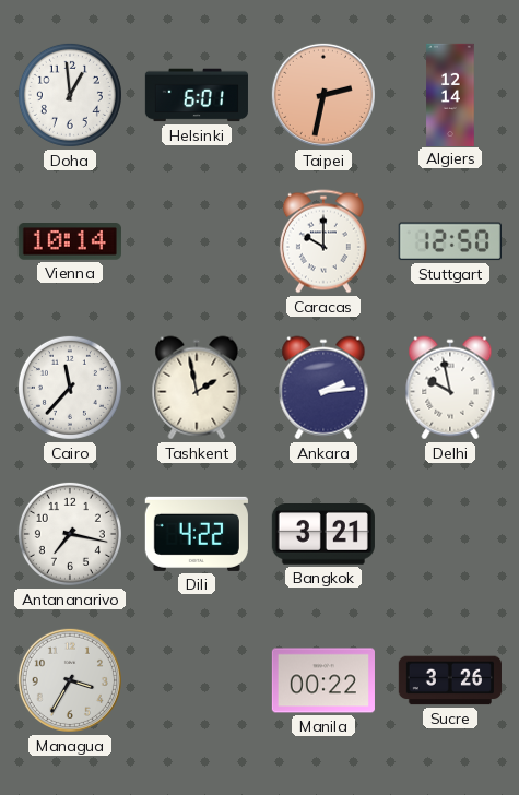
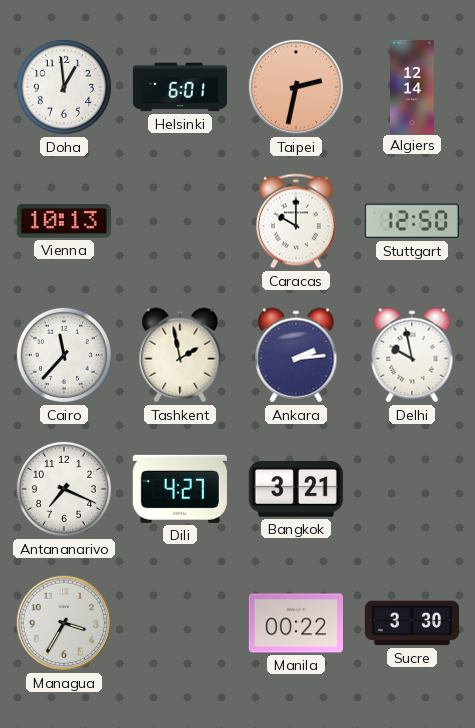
Vienna: 10:14 -> 10:13 (64, 221)
Antananarivo: 7:17 -> 7:19 (64, 489)
Dili: 4:22 -> 4:27 (180, 489)
Sucre: 3:26 -> 3:30 (412, 623)
